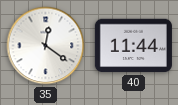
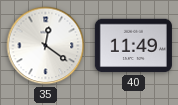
40: 11:44 -> 11:49 (133, 46)
